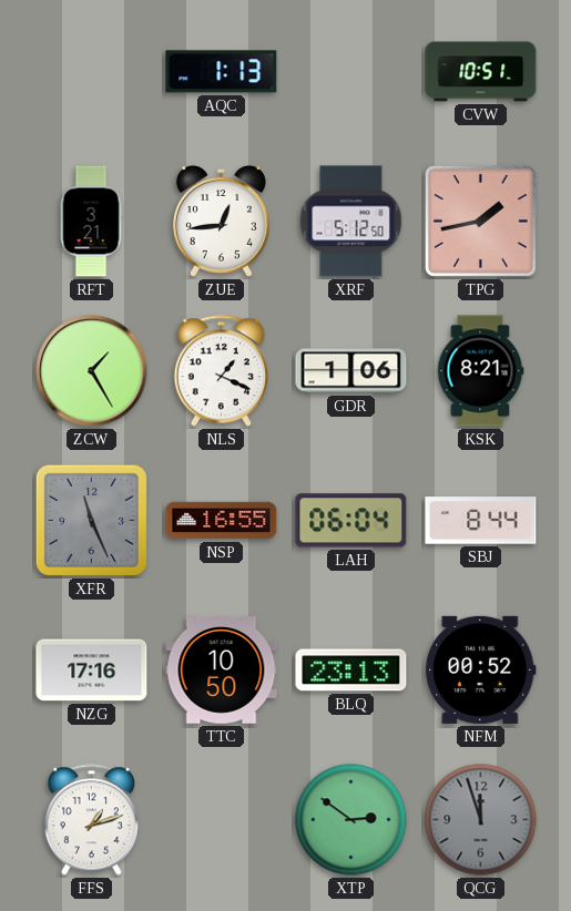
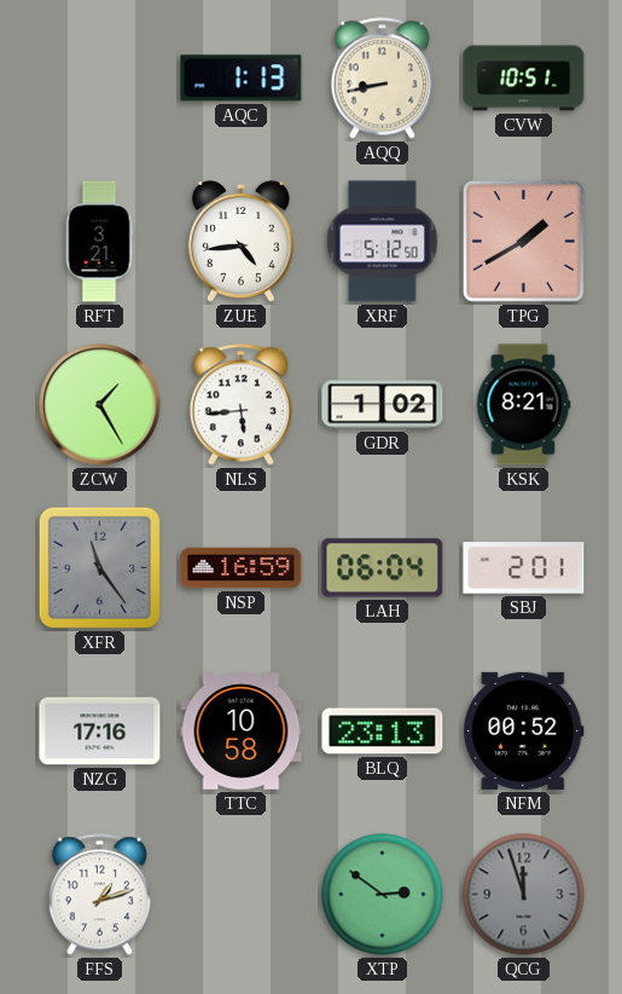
AQQ: none -> 8:43 (382, 79)
ZUE: 12:44 -> 4:44 (240, 241)
TPG: 1:43 -> 1:40 (523, 241)
NLS: 1:19 -> 5:44 (240, 405)
GDR: 1:06 -> 1:02 (383, 405)
XFR: 11:26 -> 11:24 (99, 567)
NSP: 16:55 -> 16:59 (242, 568)
SBJ: 8:44 -> 2:01 (524, 568)
TTC: 10:50 -> 10:58 (242, 732)
